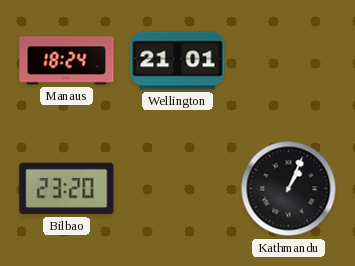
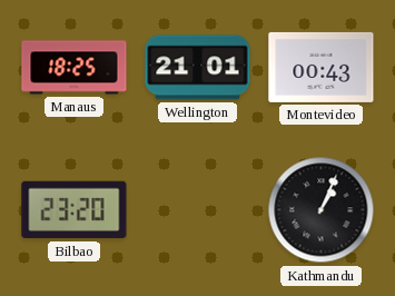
Manaus: 18:24 -> 18:25 (75, 68)
Montevideo: none -> 00:43 (322, 67)
